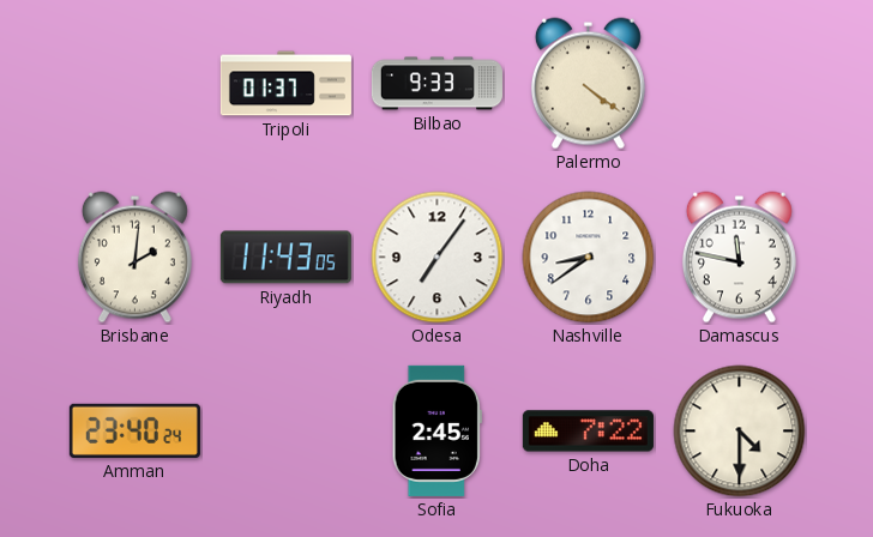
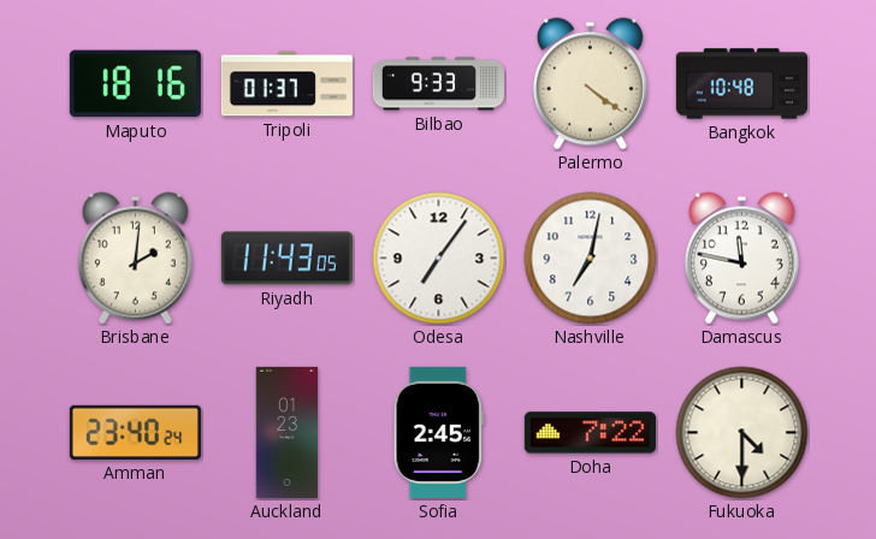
Maputo: none -> 18:16 (135, 84)
Bangkok: none -> 10:48 (741, 84)
Nashville: 8:39 -> 7:02 (591, 259)
Auckland: none -> 01:23 (288, 432)
